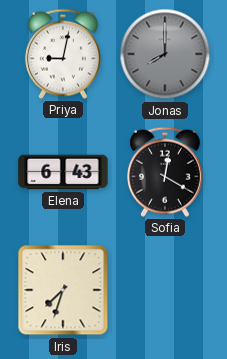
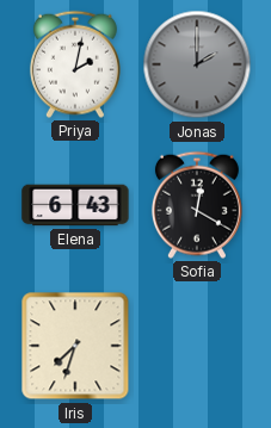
Priya: 9:02 -> 2:02 (75, 64)
Jonas: 8:00 -> 2:00 (197, 64)
